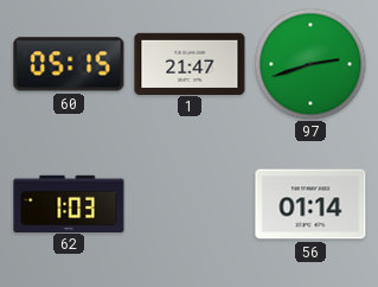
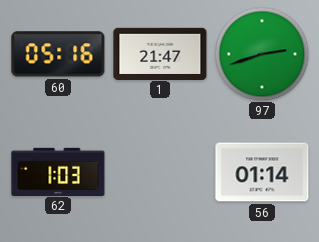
60: 05:15 -> 05:16 (58, 54)
